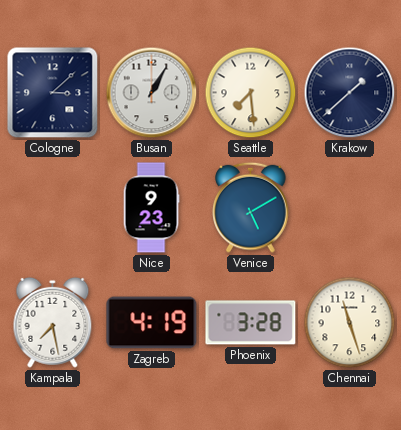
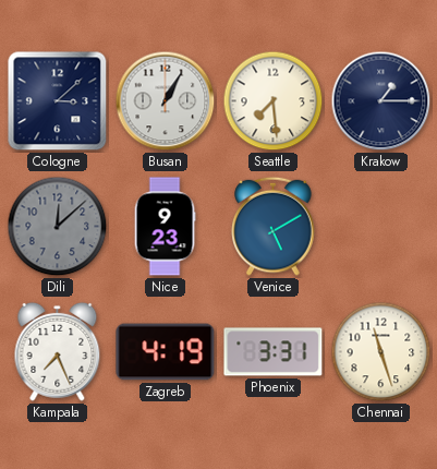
Krakow: 1:38 -> 1:15 (381, 101)
Dili: none -> 12:08 (58, 227)
Kampala: 7:28 -> 7:26 (58, 351)
Phoenix: 3:28 -> 3:31 (274, 352)
